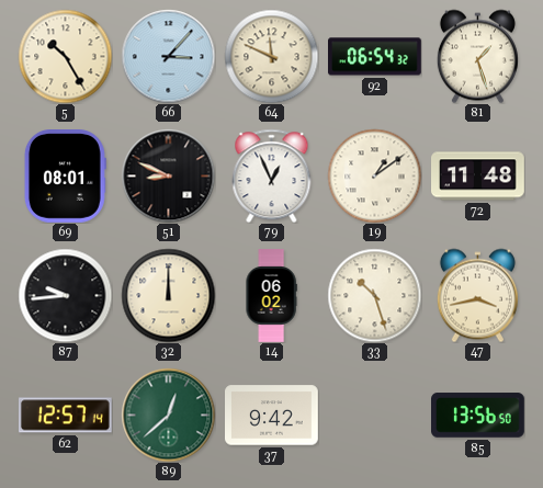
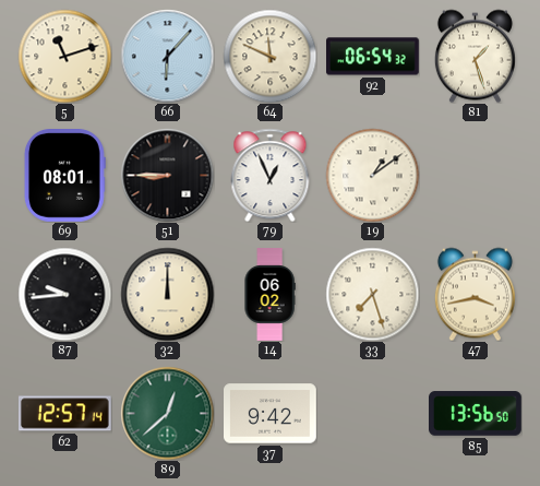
5: 10:25 -> 11:12 (64, 56)
66: 3:07 -> 6:07 (167, 56)
51: 8:49 -> 8:45 (167, 175)
72: 11:48 -> none (478, 177)
33: 10:27 -> 7:27 (372, 294)
